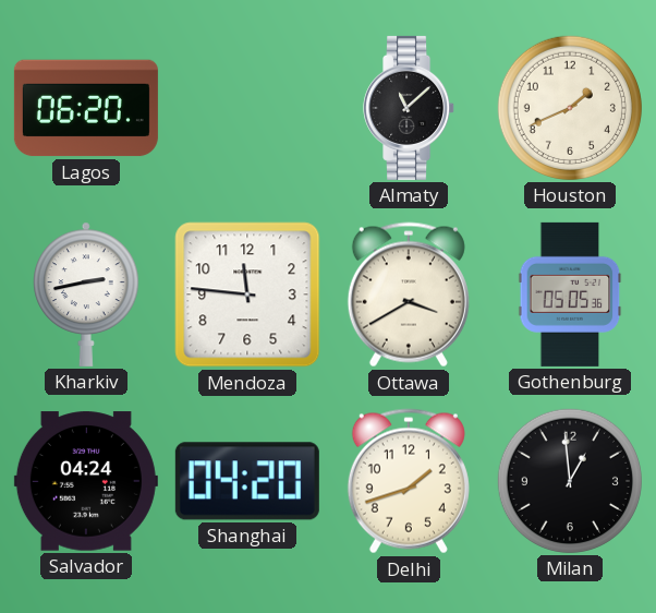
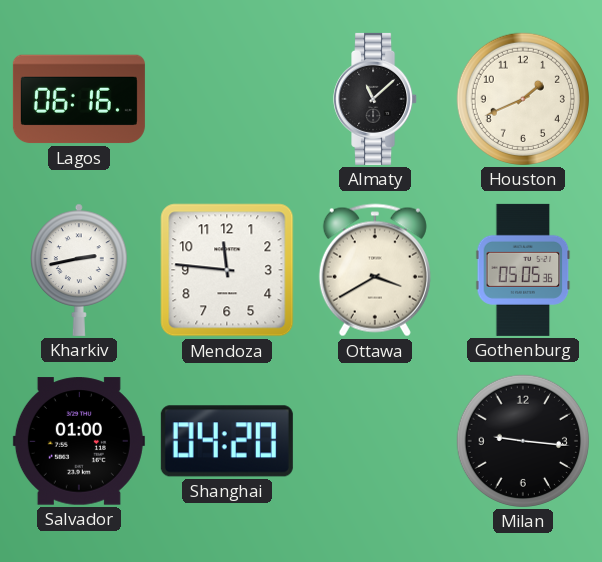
Lagos: 06:20 -> 06:16 (79, 99)
Salvador: 04:24 -> 01:00 (79, 441)
Delhi: 1:42 -> none (409, 481)
Milan: 12:59 -> 9:16 (523, 441)
